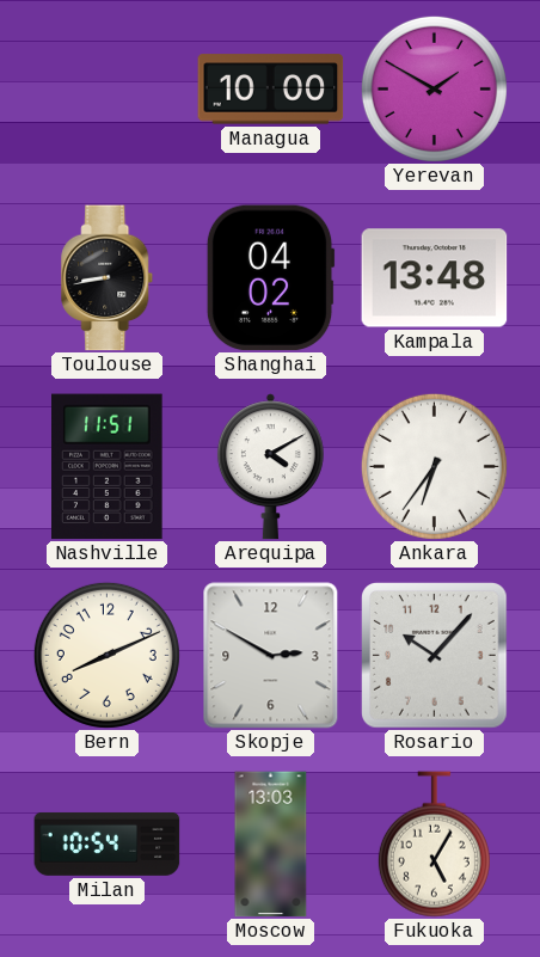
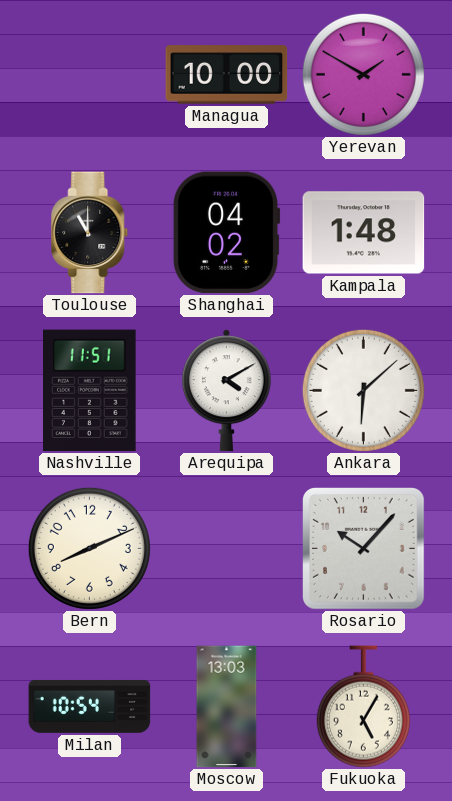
Toulouse: 8:43 -> 11:00 (90, 233)
Kampala: 13:48 -> 1:48 (364, 233)
Ankara: 6:36 -> 6:08 (363, 390)
Skopje: 2:50 -> none (271, 656)
